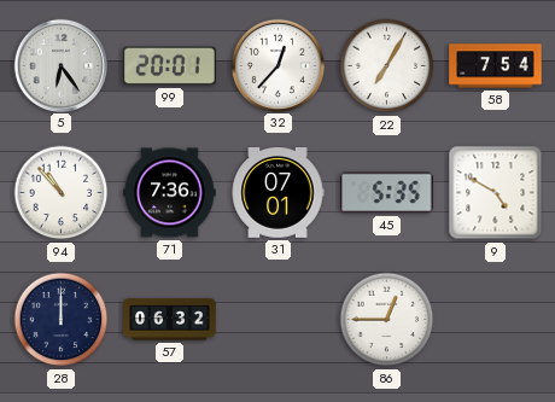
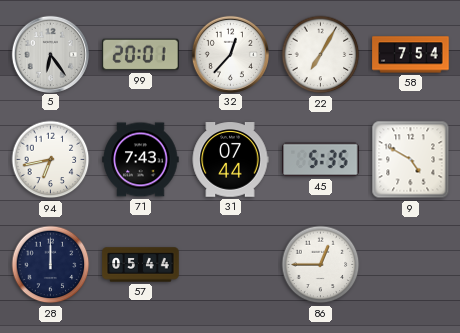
94: 10:53 -> 6:43 (51, 160)
71: 7:36 -> 7:43 (141, 160)
31: 07:01 -> 07:44 (230, 160)
57: 06:32 -> 05:44 (141, 265)
